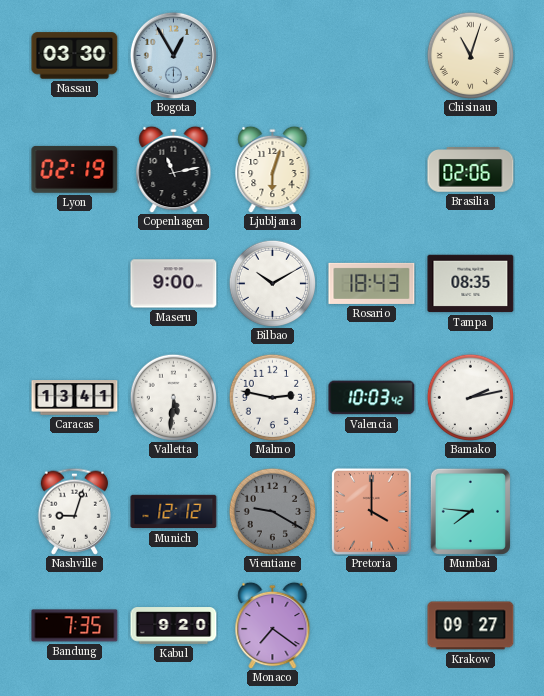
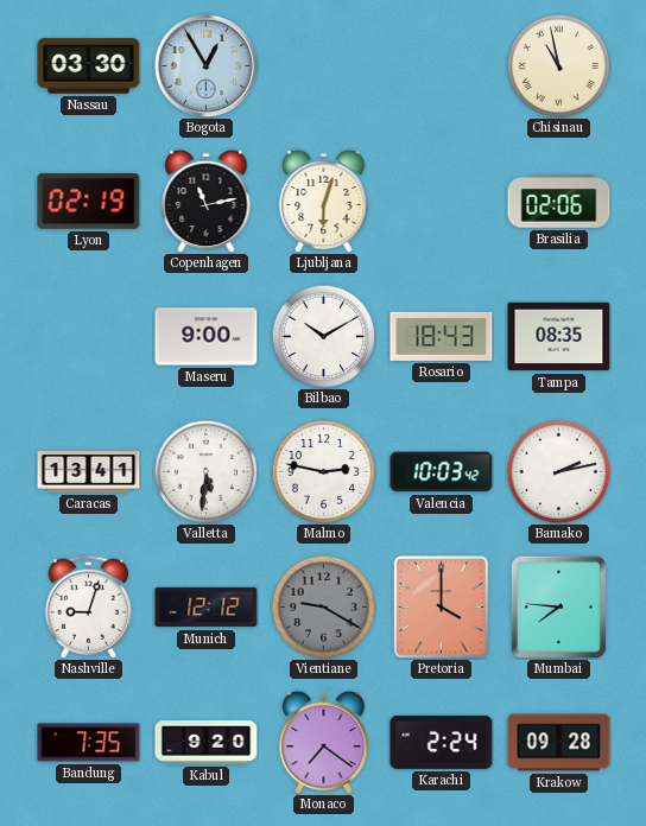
Chisinau: 11:03 -> 10:58 (558, 65)
Karachi: none -> 2:24 (442, 742)
Krakow: 09:27 -> 09:28 (559, 743)
